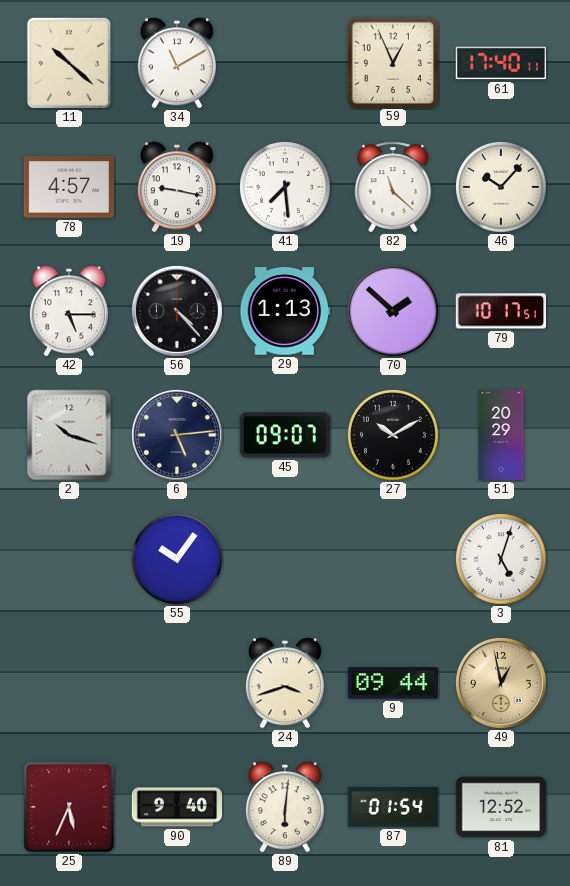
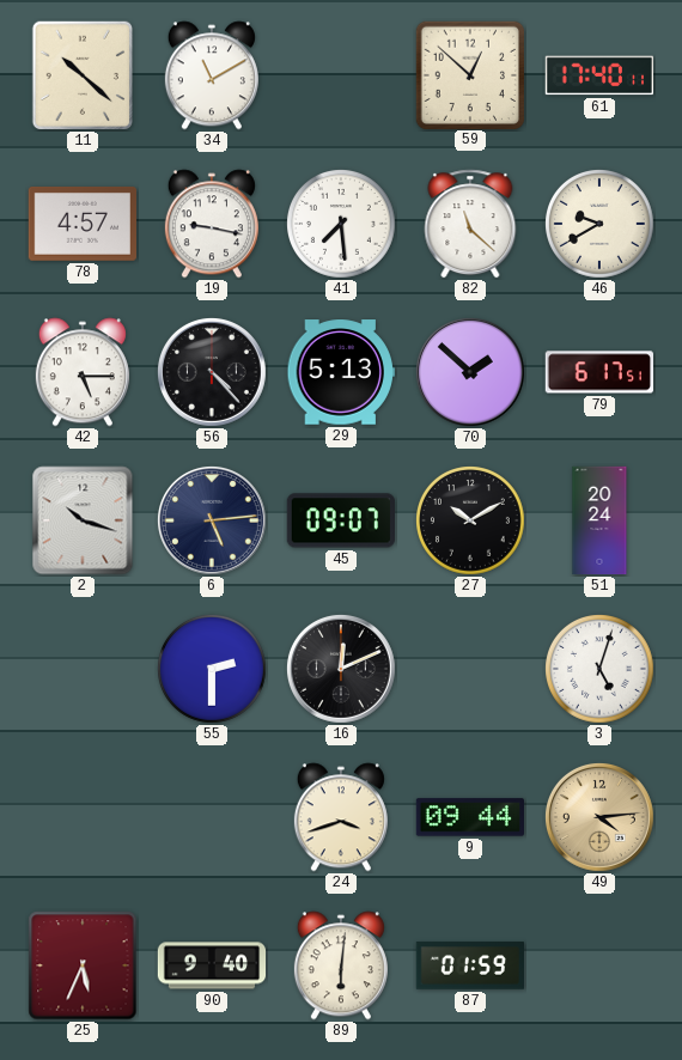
59: 12:56 -> 12:52 (469, 74)
46: 10:07 -> 9:40 (601, 225)
29: 1:13 -> 5:13 (340, 372)
79: 10:17 -> 6:17 (598, 372)
51: 20:29 -> 20:24 (599, 520)
55: 10:06 -> 2:30 (213, 670)
16: none -> 12:11 (341, 669)
49: 12:58 -> 4:14 (599, 817)
87: 01:54 -> 01:59 (469, 965)
81: 12:52 -> none (501, 807)
